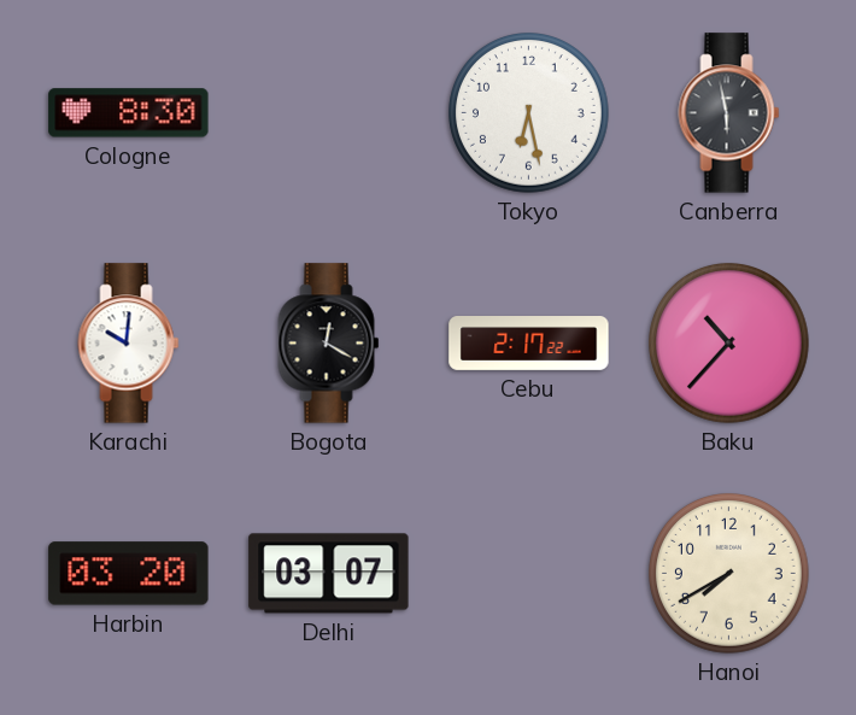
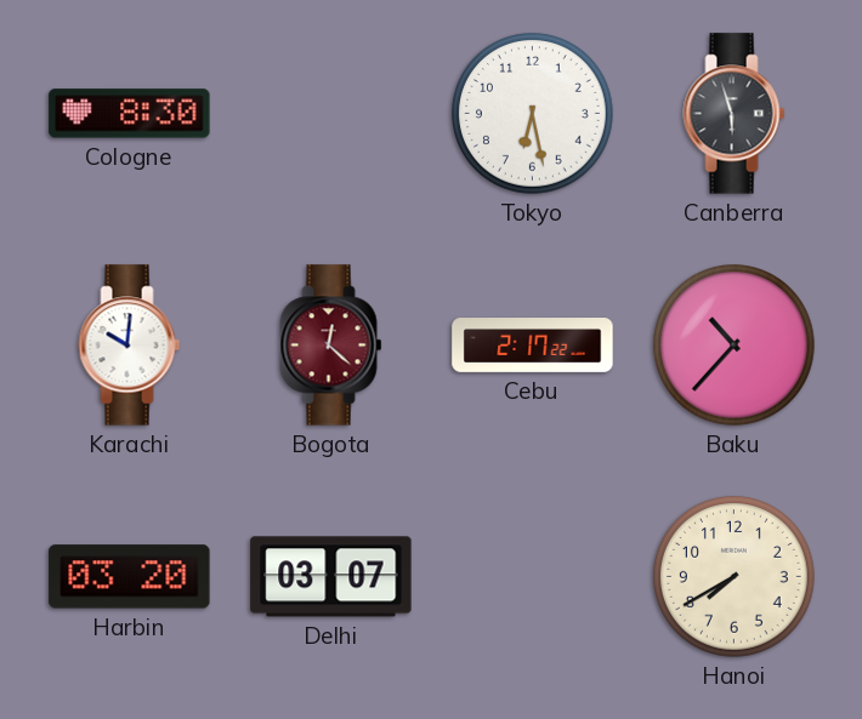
Canberra: 5:58 -> 5:57 (735, 114)
Bogota: 12:20 -> 12:22 (331, 346)
Bogota dial: black -> burgundy (331, 346)
